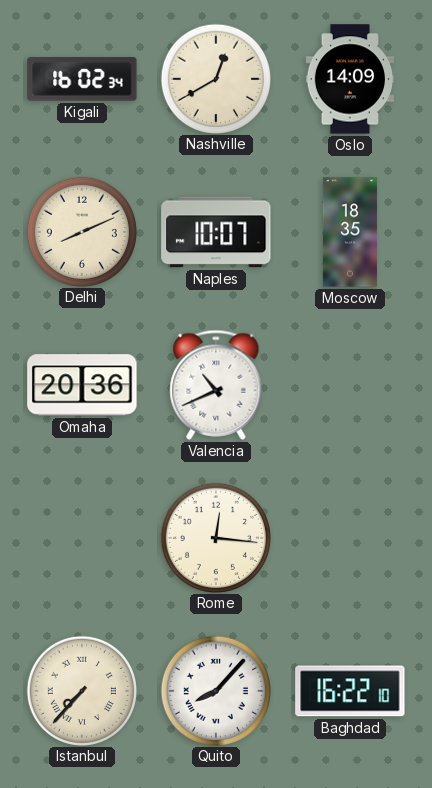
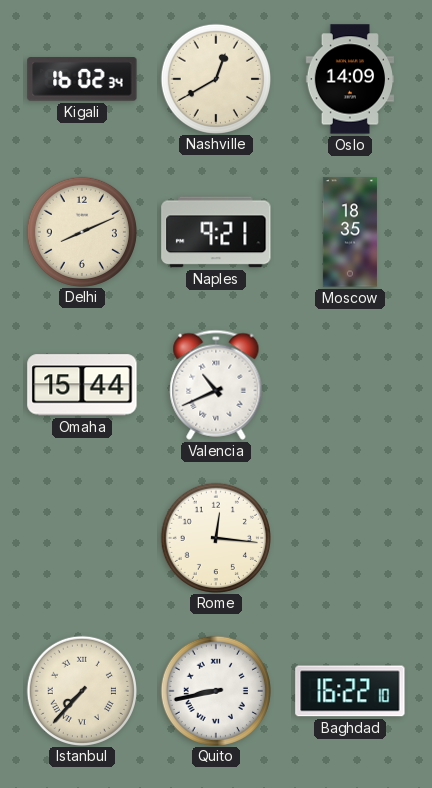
Naples: 10:07 -> 9:21 (216, 232)
Omaha: 20:36 -> 15:44 (82, 385)
Quito: 8:07 -> 8:43 (215, 690)
